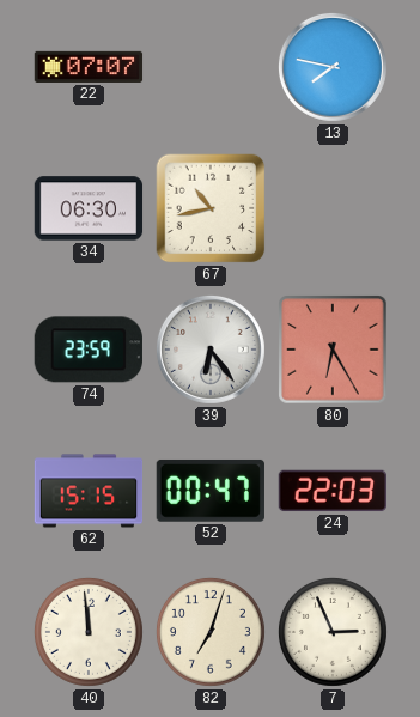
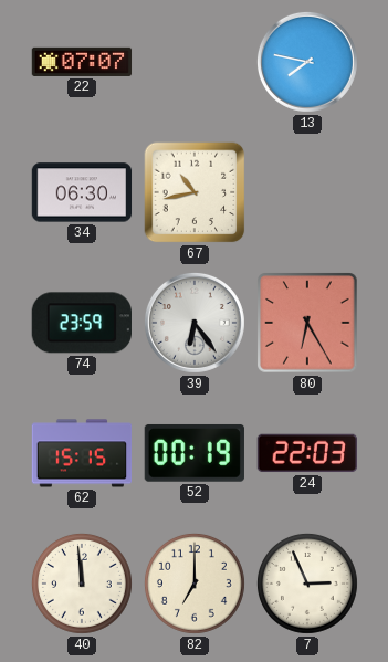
52: 00:47 -> 00:19 (195, 453)
82: 7:03 -> 7:00 (195, 584)
